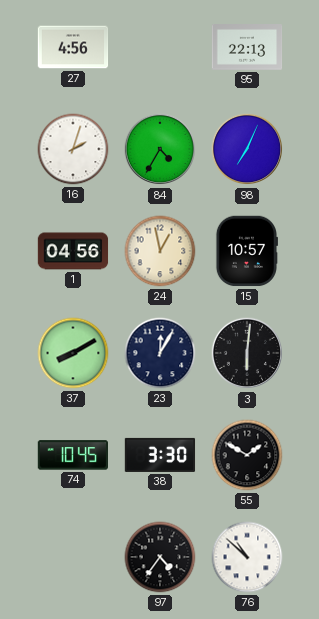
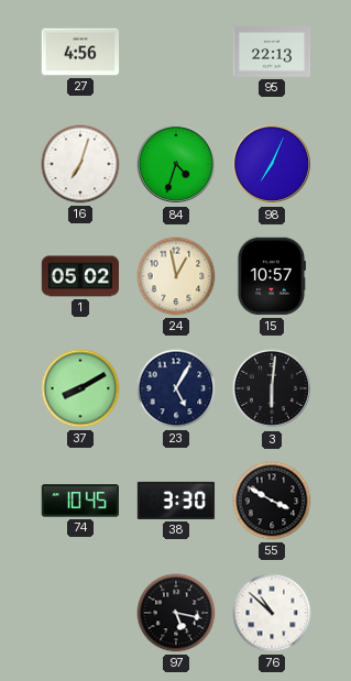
16: 2:03 -> 7:03 (80, 164)
84: 4:35 -> 4:33 (176, 164)
1: 04:56 -> 05:02 (80, 276)
23: 12:05 -> 5:05 (176, 388)
55: 1:50 -> 3:50 (272, 501)
97: 4:36 -> 5:17 (176, 613)
